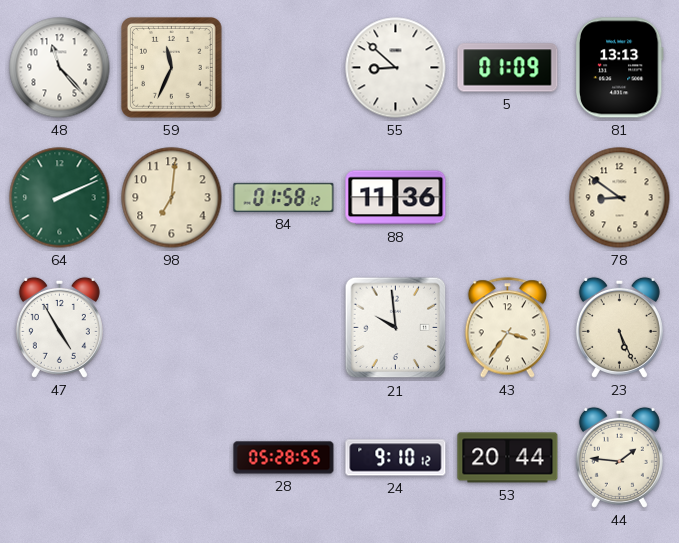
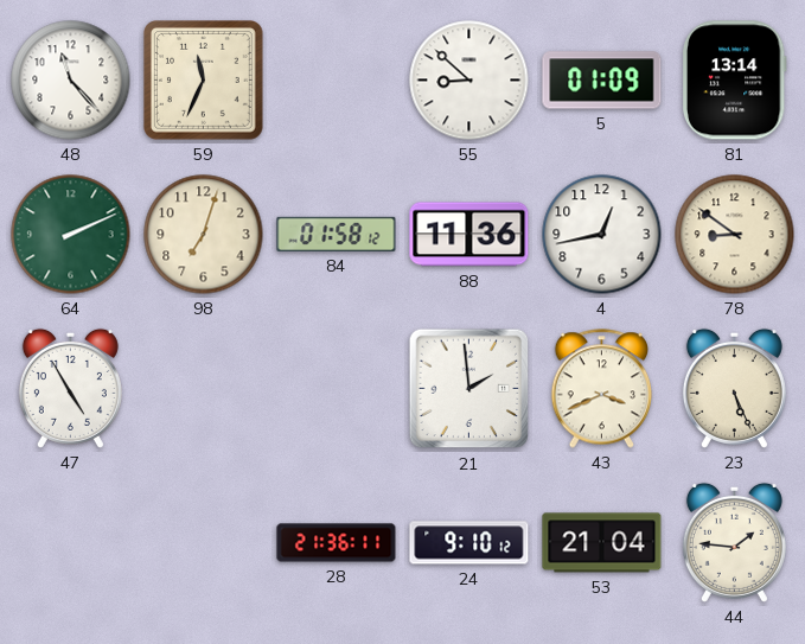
81: 13:13 -> 13:14 (734, 81)
98: 7:01 -> 7:03 (204, 235)
4: none -> 12:43 (602, 235)
21: 9:59 -> 1:59 (469, 389)
43: 3:36 -> 3:41 (601, 389)
28: 05:28 -> 21:36 (337, 543)
53: 20:44 -> 21:04 (602, 543)
